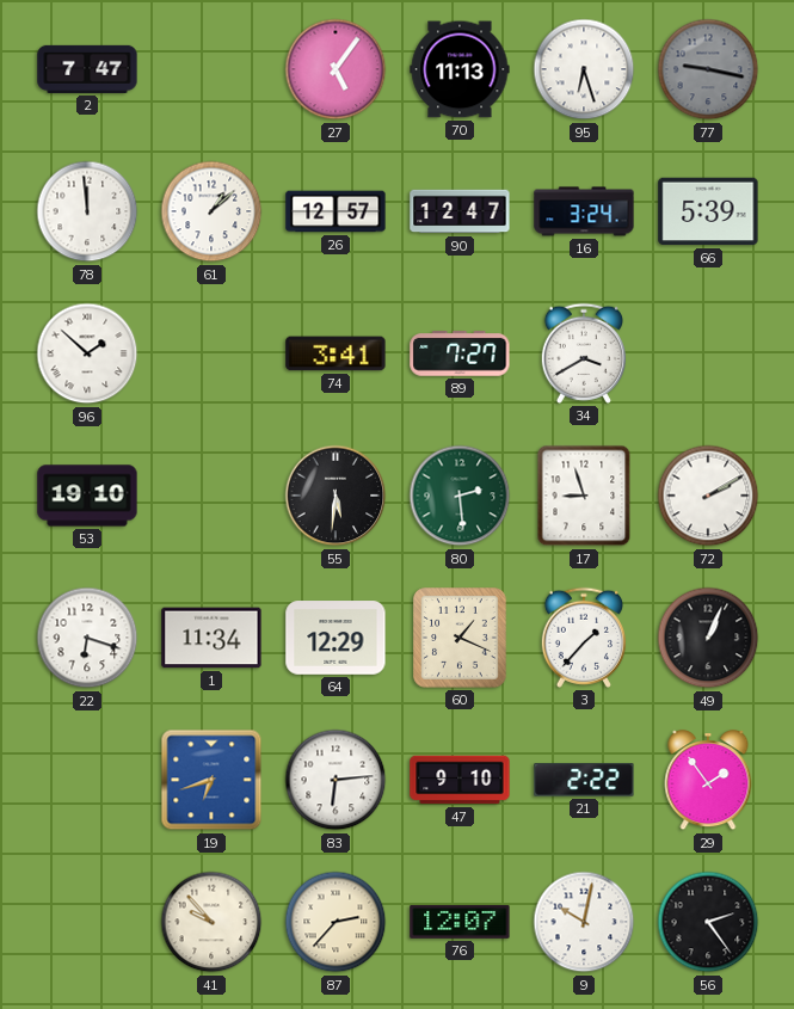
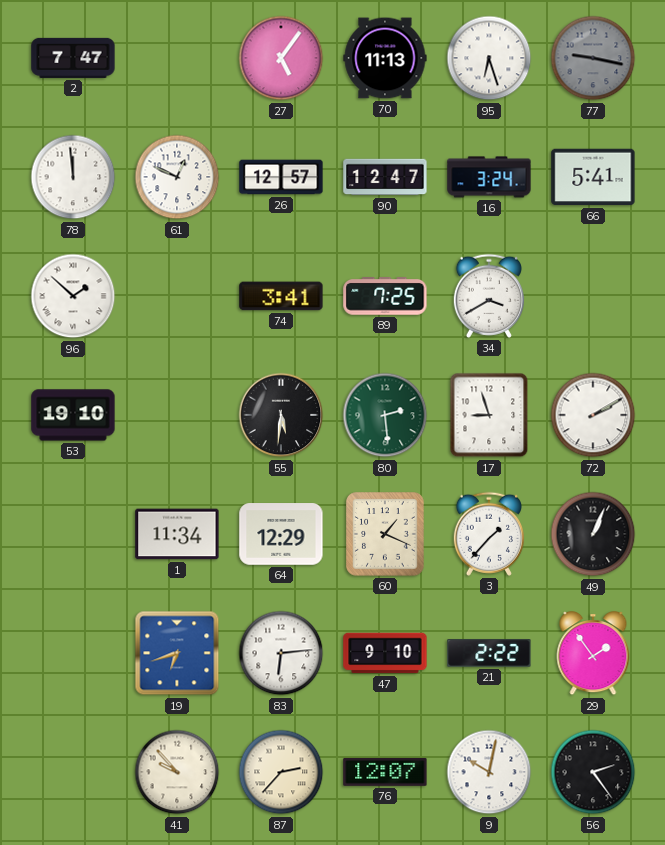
61: 1:08 -> 12:49 (177, 177)
66: 5:39 -> 5:41 (593, 177)
89: 7:27 -> 7:25 (385, 296)
22: 6:18 -> none (87, 638)
